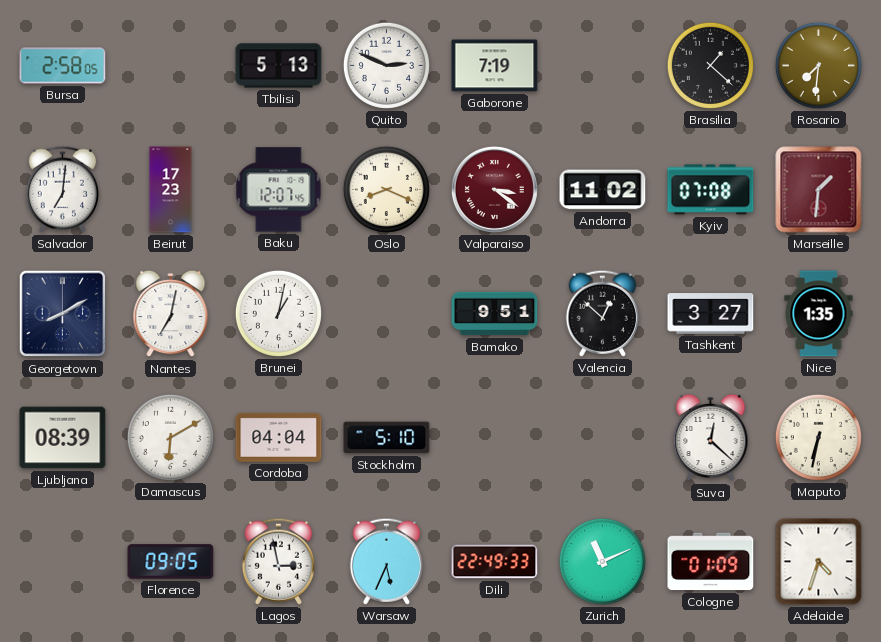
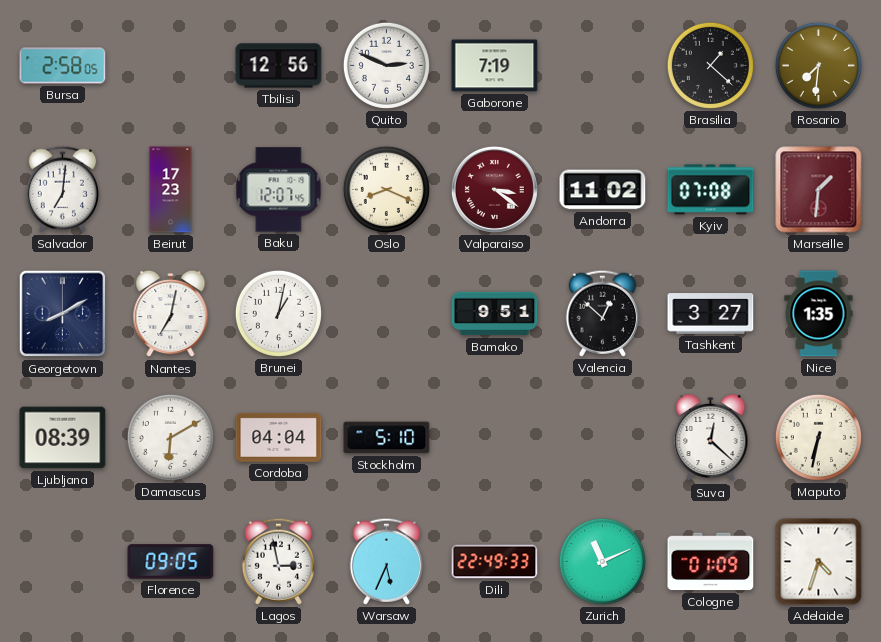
Tbilisi: 5:13 -> 12:56 (279, 66)
